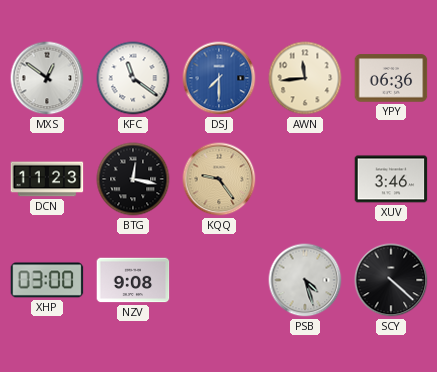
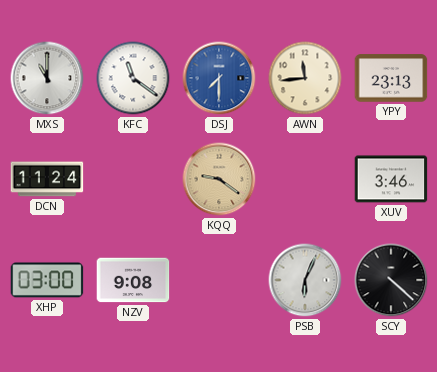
MXS: 12:51 -> 11:00 (47, 78)
YPY: 06:36 -> 23:13 (391, 78)
DCN: 11:23 -> 11:24 (47, 179)
BTG: 12:17 -> none (133, 179)
KQQ: 9:24 -> 9:21 (219, 179)
PSB: 4:27 -> 6:04 (305, 280)
